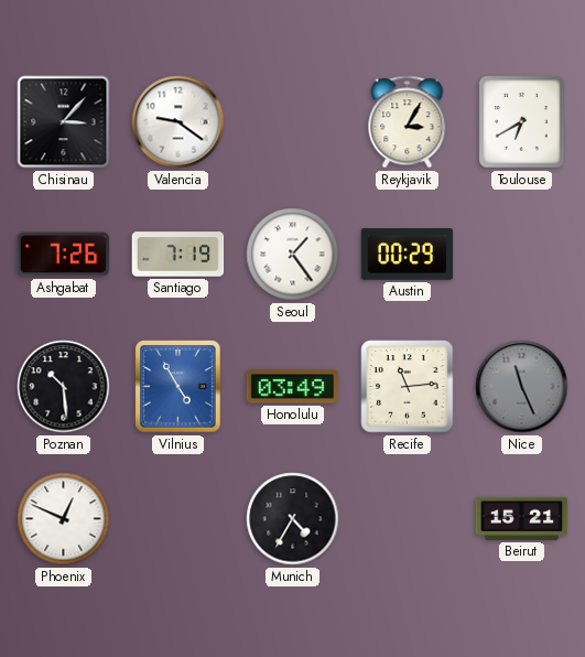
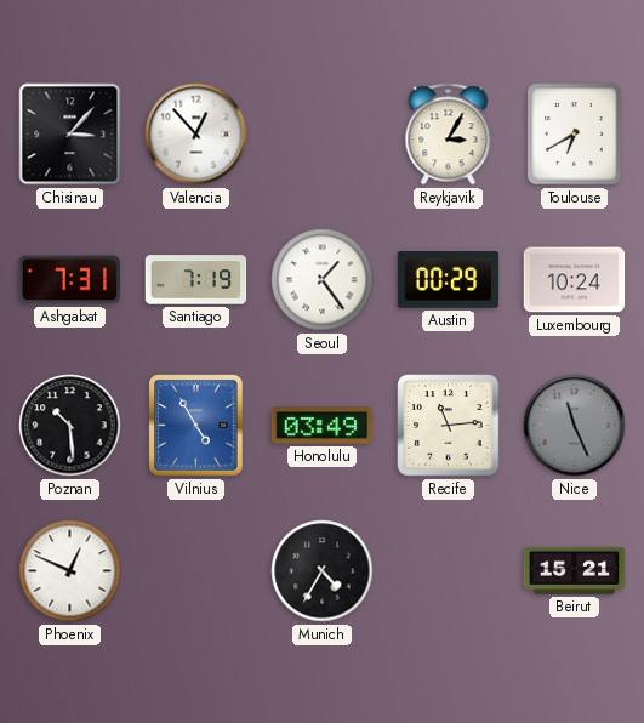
Valencia: 9:21 -> 12:53 (196, 135)
Ashgabat: 7:26 -> 7:31 (70, 280)
Luxembourg: none -> 10:24 (575, 280)
